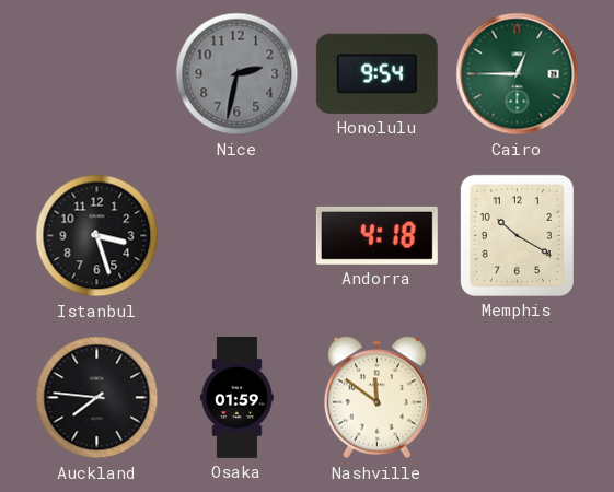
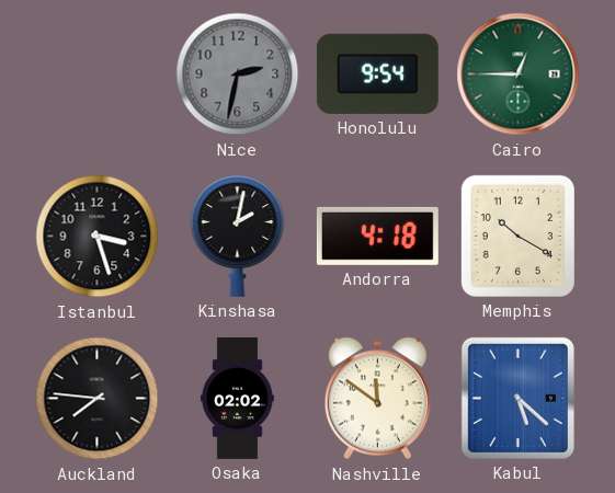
Kinshasa: none -> 2:02 (238, 236)
Osaka: 01:59 -> 02:02 (237, 399)
Kabul: none -> 5:22 (517, 398)
